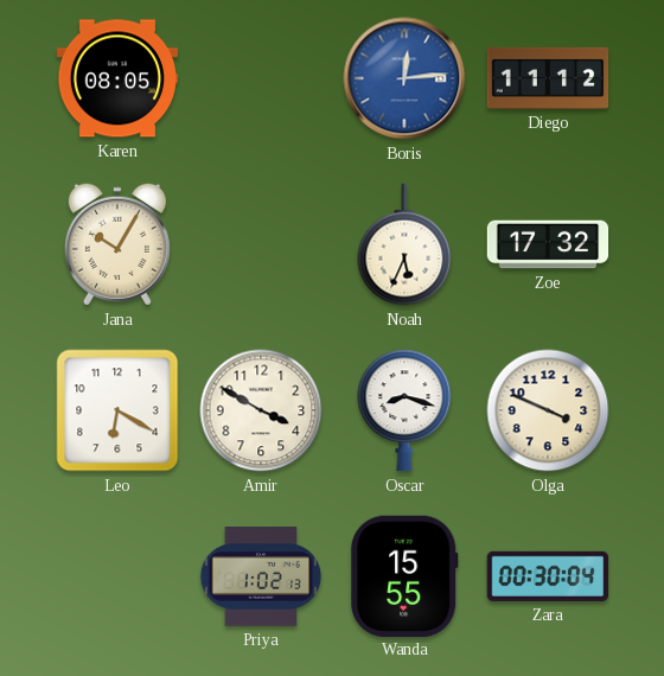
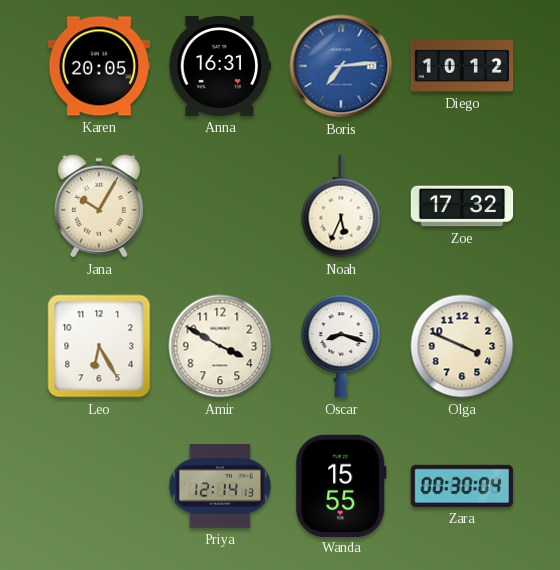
Karen: 08:05 -> 20:05 (99, 66)
Anna: none -> 16:31 (220, 66)
Boris: 12:14 -> 7:14 (341, 66)
Diego: 11:12 -> 10:12 (462, 66)
Leo: 6:20 -> 6:25 (99, 346)
Priya: 1:02 -> 12:14 (220, 486)
